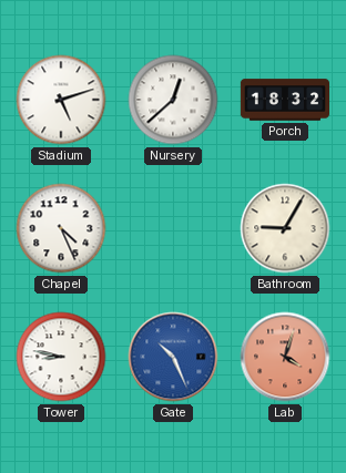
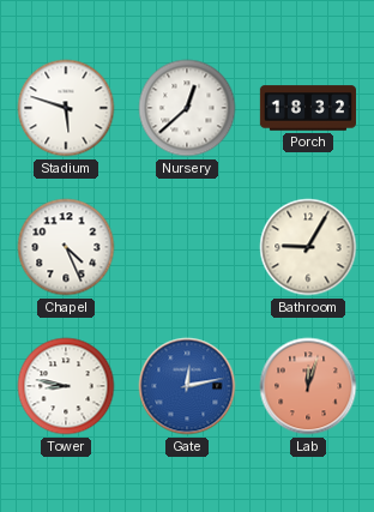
Stadium: 5:12 -> 5:48 (66, 108)
Gate: 10:26 -> 12:13 (187, 386)
Lab: 4:03 -> 12:03 (308, 386)
